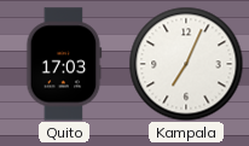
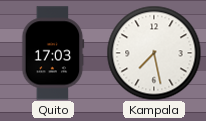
Kampala: 7:04 -> 7:28 (154, 53)
